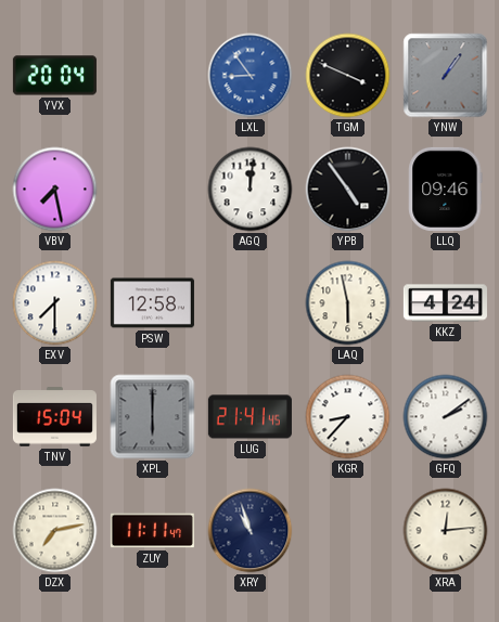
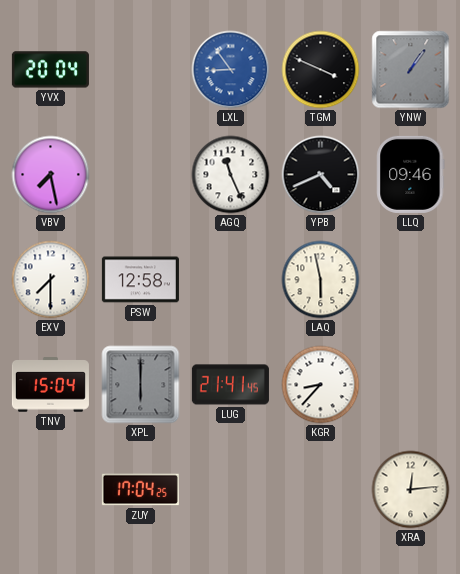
AGQ: 12:01 -> 11:26 (231, 175)
YPB: 4:54 -> 4:41 (321, 175)
KKZ: 4:24 -> none (445, 303)
GFQ: 2:09 -> none (446, 417)
DZX: 7:13 -> none (55, 531)
ZUY: 11:11 -> 17:04 (140, 490)
XRY: 10:57 -> none (251, 531)
